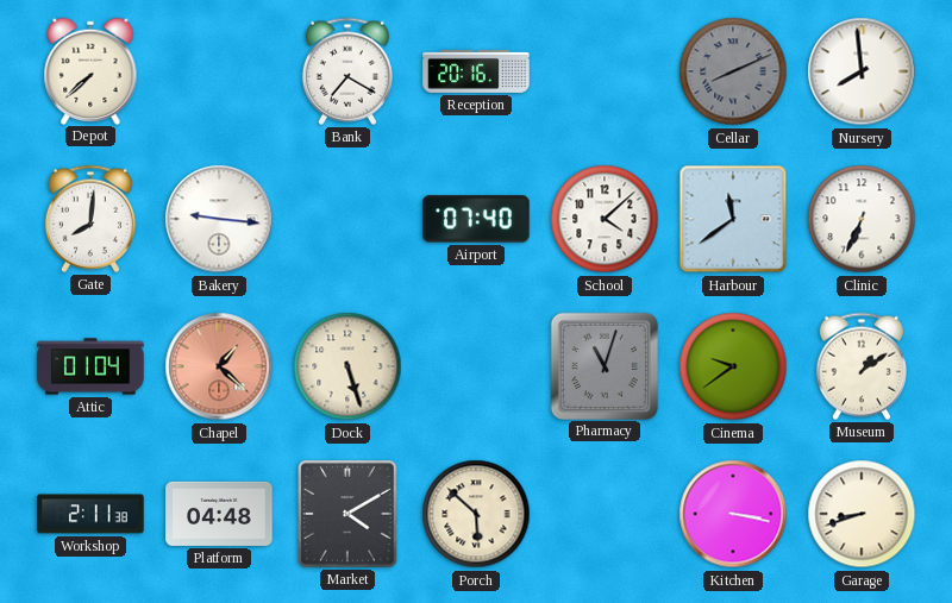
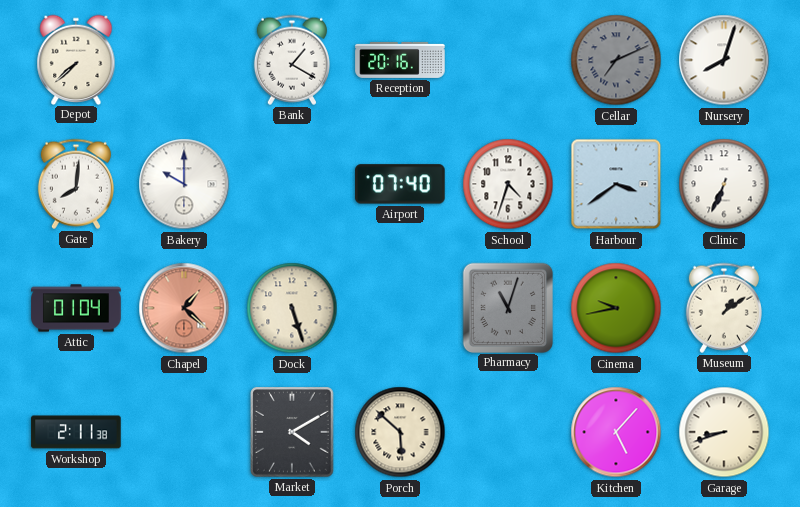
Bank: 7:20 -> 1:20 (292, 60)
Cellar: 8:11 -> 7:11 (616, 60)
Nursery: 7:59 -> 8:03 (724, 60)
Bakery: 9:16 -> 10:00 (184, 184)
School: 4:08 -> 4:33 (508, 184)
Harbour: 11:39 -> 3:39 (616, 184)
Cinema: 9:39 -> 9:43 (616, 308)
Platform: 04:48 -> none (219, 514)
Kitchen: 3:17 -> 5:07 (616, 432)
